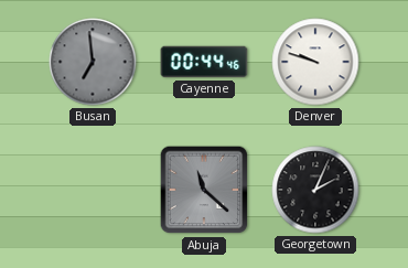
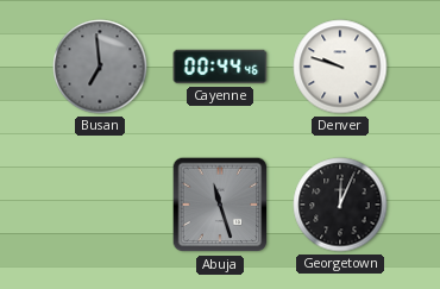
Abuja: 11:22 -> 11:27 (220, 205)
Georgetown: 2:04 -> 12:04 (340, 205)
